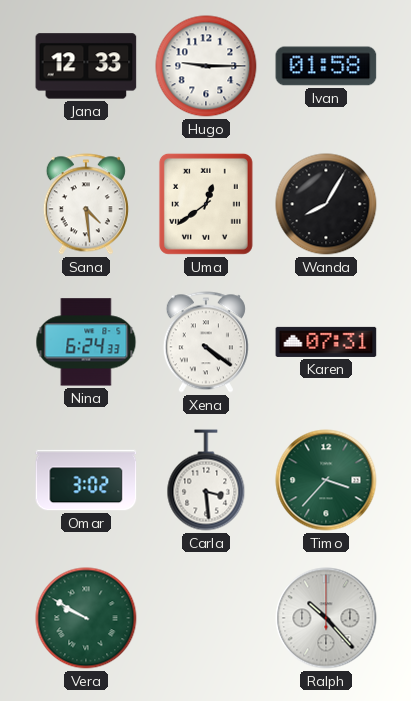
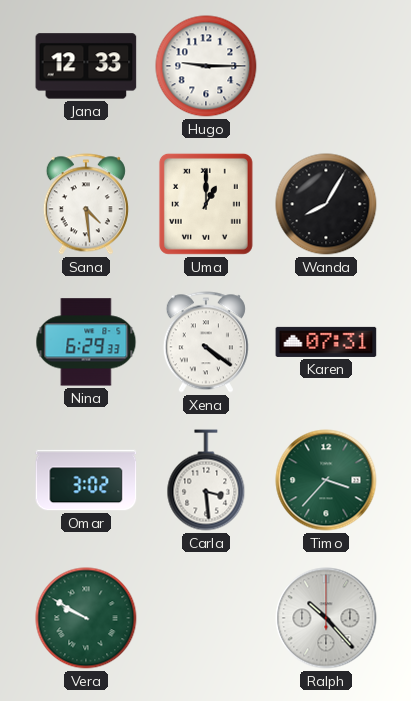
Ivan: 01:58 -> none (326, 66)
Uma: 12:39 -> 1:00 (206, 204)
Nina: 6:24 -> 6:29 (86, 342)
